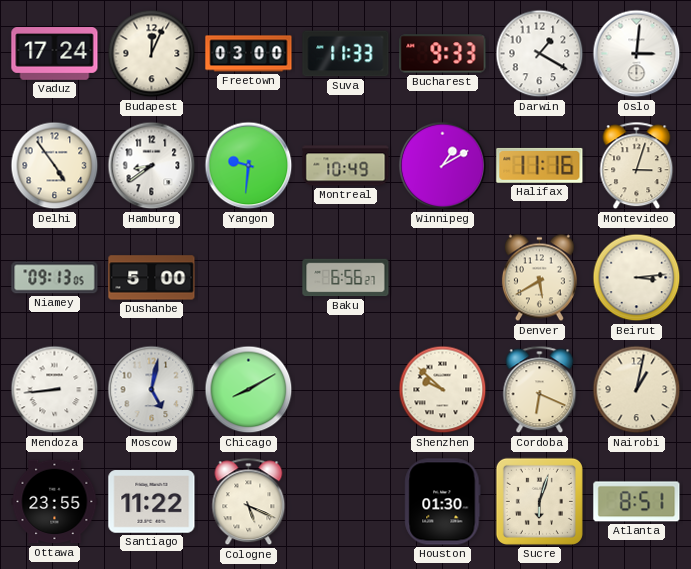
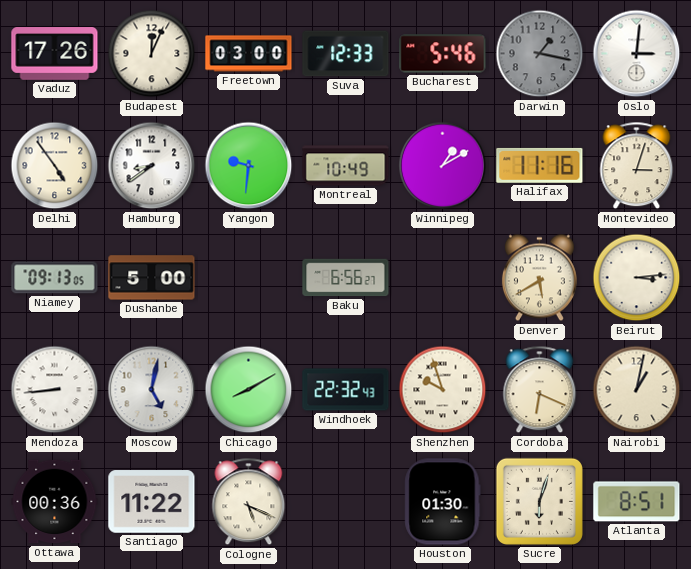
Vaduz: 17:24 -> 17:26 (55, 54)
Suva: 11:33 -> 12:33 (346, 54)
Bucharest: 9:33 -> 5:46 (443, 54)
Darwin: 1:20 -> 1:17 (540, 54)
Darwin dial: white -> grey (540, 54)
Windhoek: none -> 22:32 (346, 390)
Shenzhen: 9:52 -> 9:57 (443, 390)
Ottawa: 23:55 -> 00:36 (55, 502)
